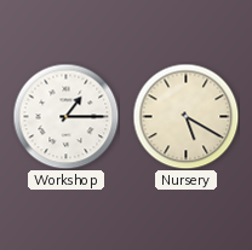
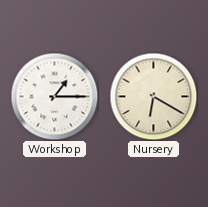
Nursery: 5:20 -> 6:20 (153, 96)
